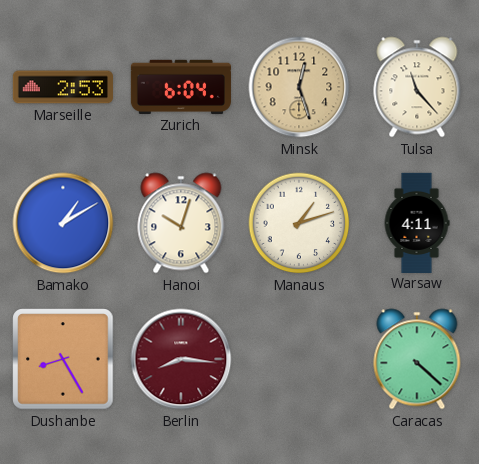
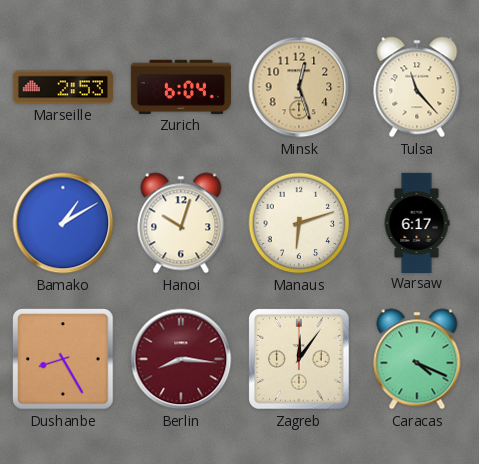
Manaus: 1:12 -> 6:12 (299, 223)
Warsaw: 4:11 -> 6:17 (417, 222)
Zagreb: none -> 12:06 (300, 360)
Caracas: 4:22 -> 4:19 (417, 359)
